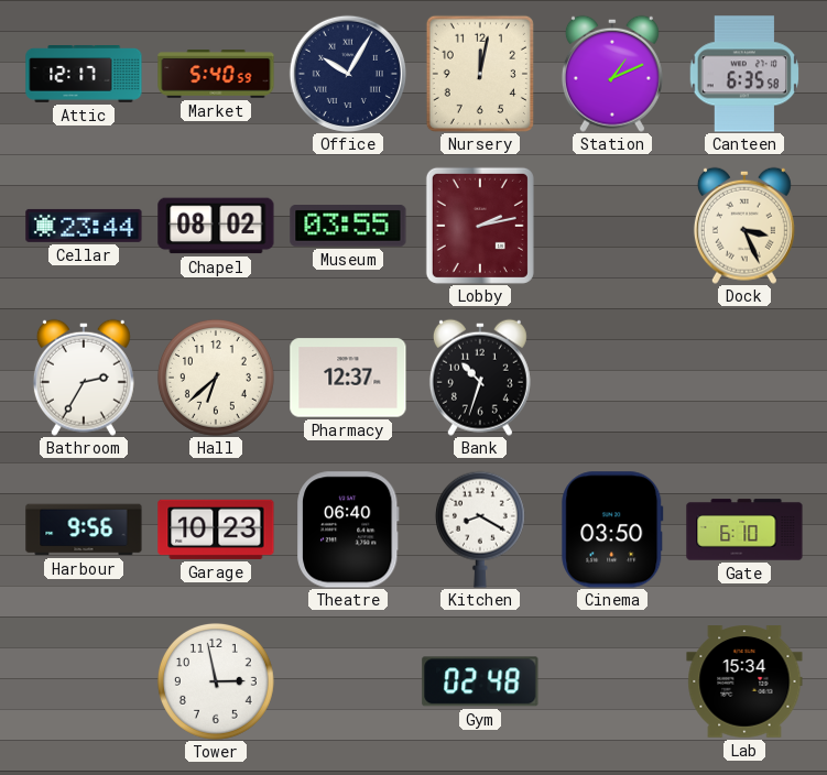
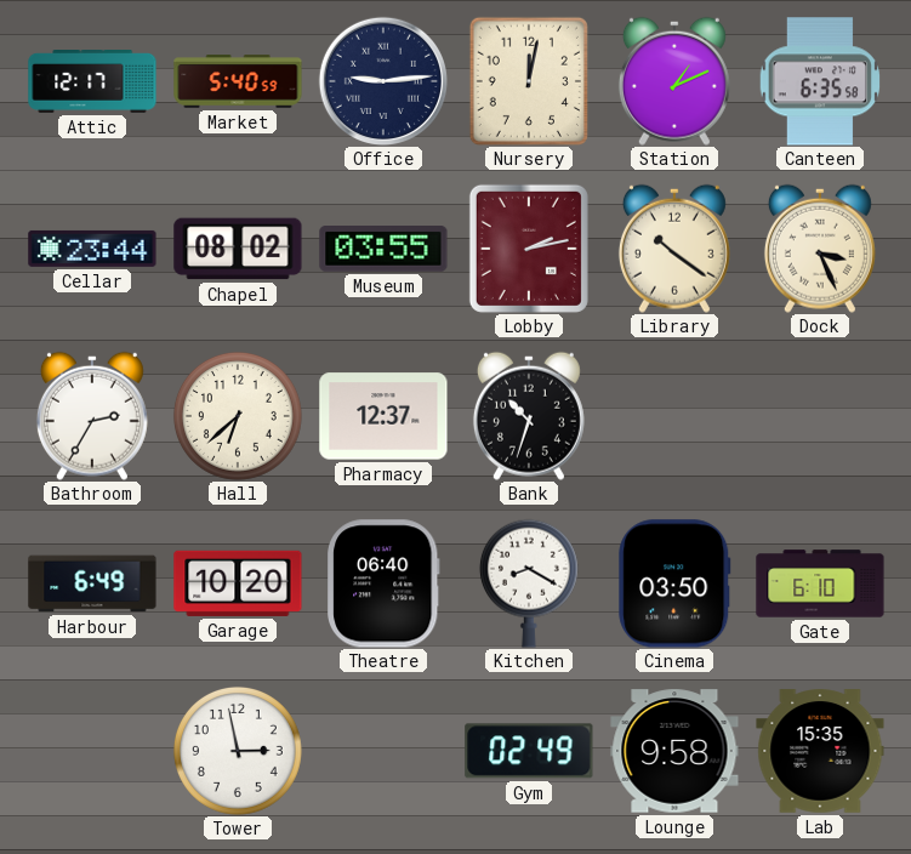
Office: 10:05 -> 9:14 (383, 81)
Library: none -> 10:21 (674, 249)
Harbour: 9:56 -> 6:49 (92, 583)
Garage: 10:23 -> 10:20 (238, 583)
Gym: 02:48 -> 02:49 (529, 751)
Lounge: none -> 9:58 (674, 751)
Lab: 15:34 -> 15:35 (820, 751)
